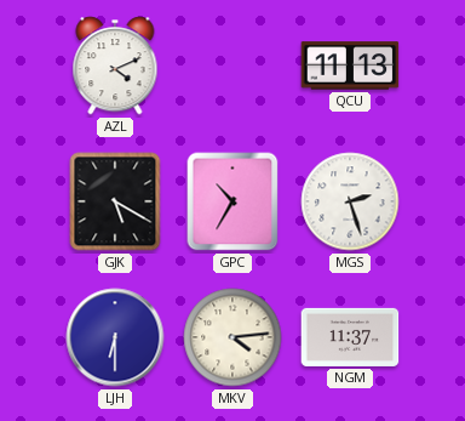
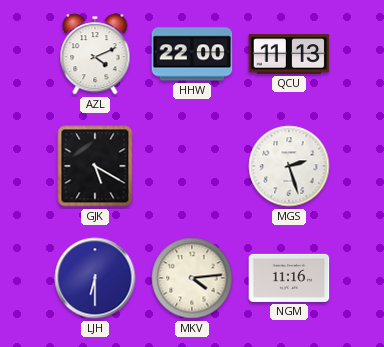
HHW: none -> 22:00 (192, 54)
GPC: 10:35 -> none (232, 201)
NGM: 11:37 -> 11:16 (289, 278)
